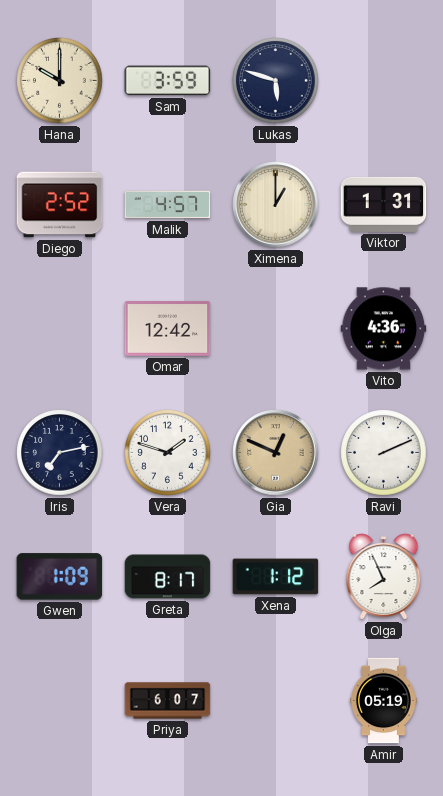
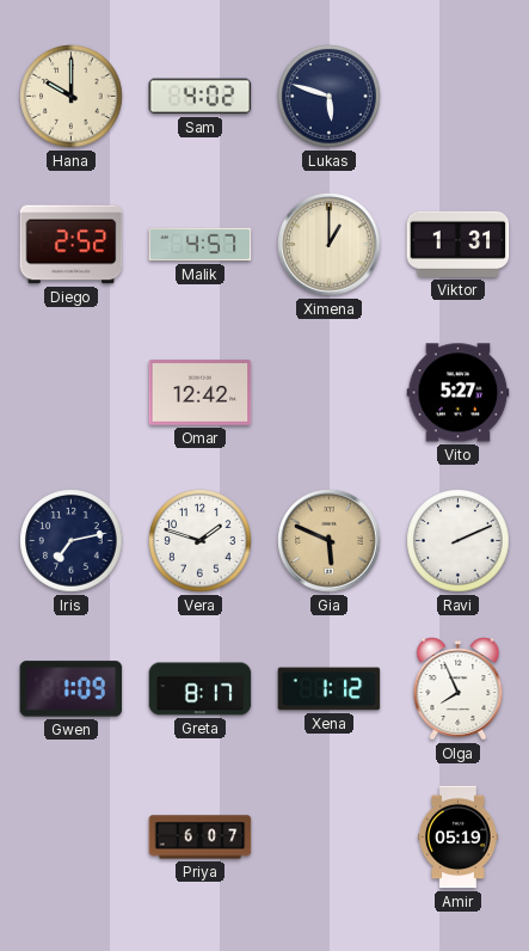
Sam: 3:59 -> 4:02 (201, 97)
Vito: 4:36 -> 5:27 (459, 393)
Gia: 12:49 -> 5:49 (330, 541)
